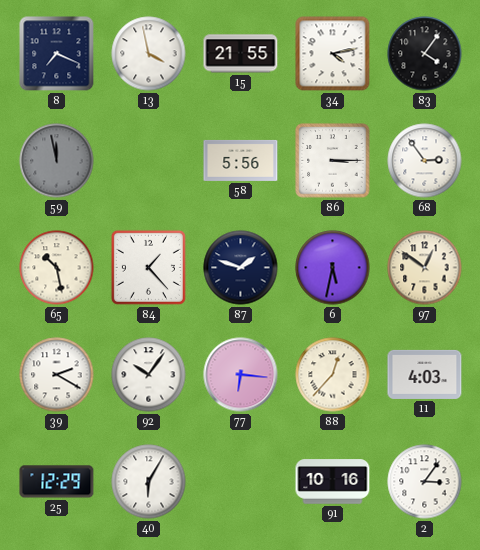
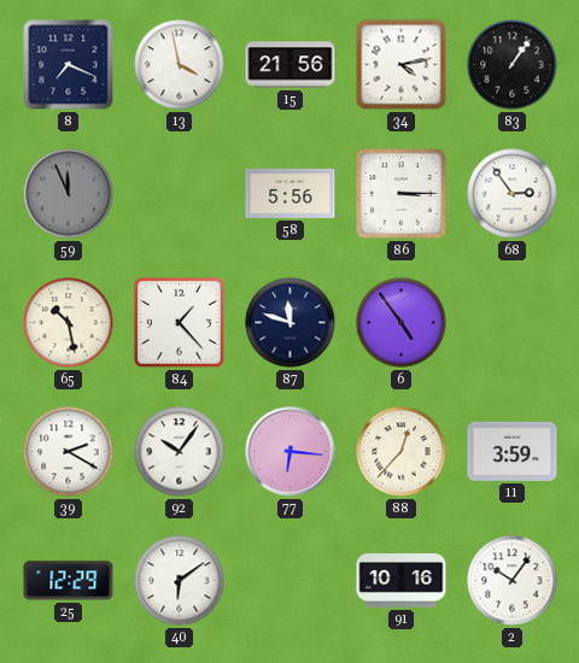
15: 21:55 -> 21:56 (291, 65)
83: 4:06 -> 1:06 (513, 65)
59: 11:58 -> 11:56 (69, 194)
87: 1:48 -> 11:48 (291, 323)
6: 5:32 -> 4:54 (402, 323)
97: 12:51 -> none (425, 268)
11: 4:03 -> 3:59 (513, 451)
40: 6:05 -> 6:09 (180, 581)
2: 3:06 -> 10:06 (513, 581)
